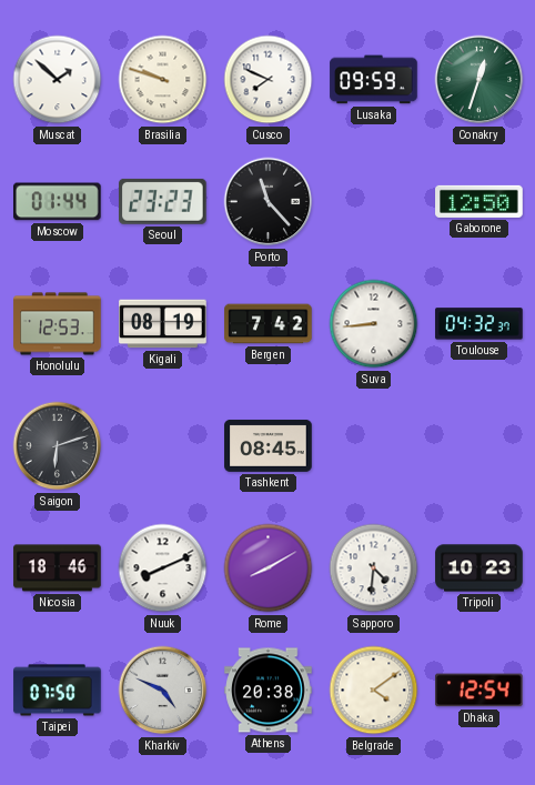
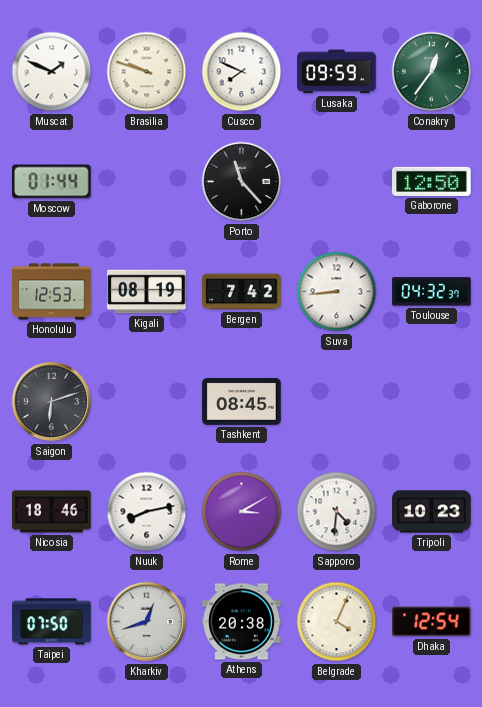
Muscat: 1:52 -> 1:49 (52, 72)
Conakry: 12:33 -> 12:36 (432, 72)
Seoul: 23:23 -> none (163, 201)
Nuuk: 8:11 -> 8:13 (147, 512)
Rome: 8:10 -> 3:10 (242, 512)
Kharkiv: 4:49 -> 12:42 (147, 622)
Belgrade: 4:09 -> 4:04 (337, 622)
